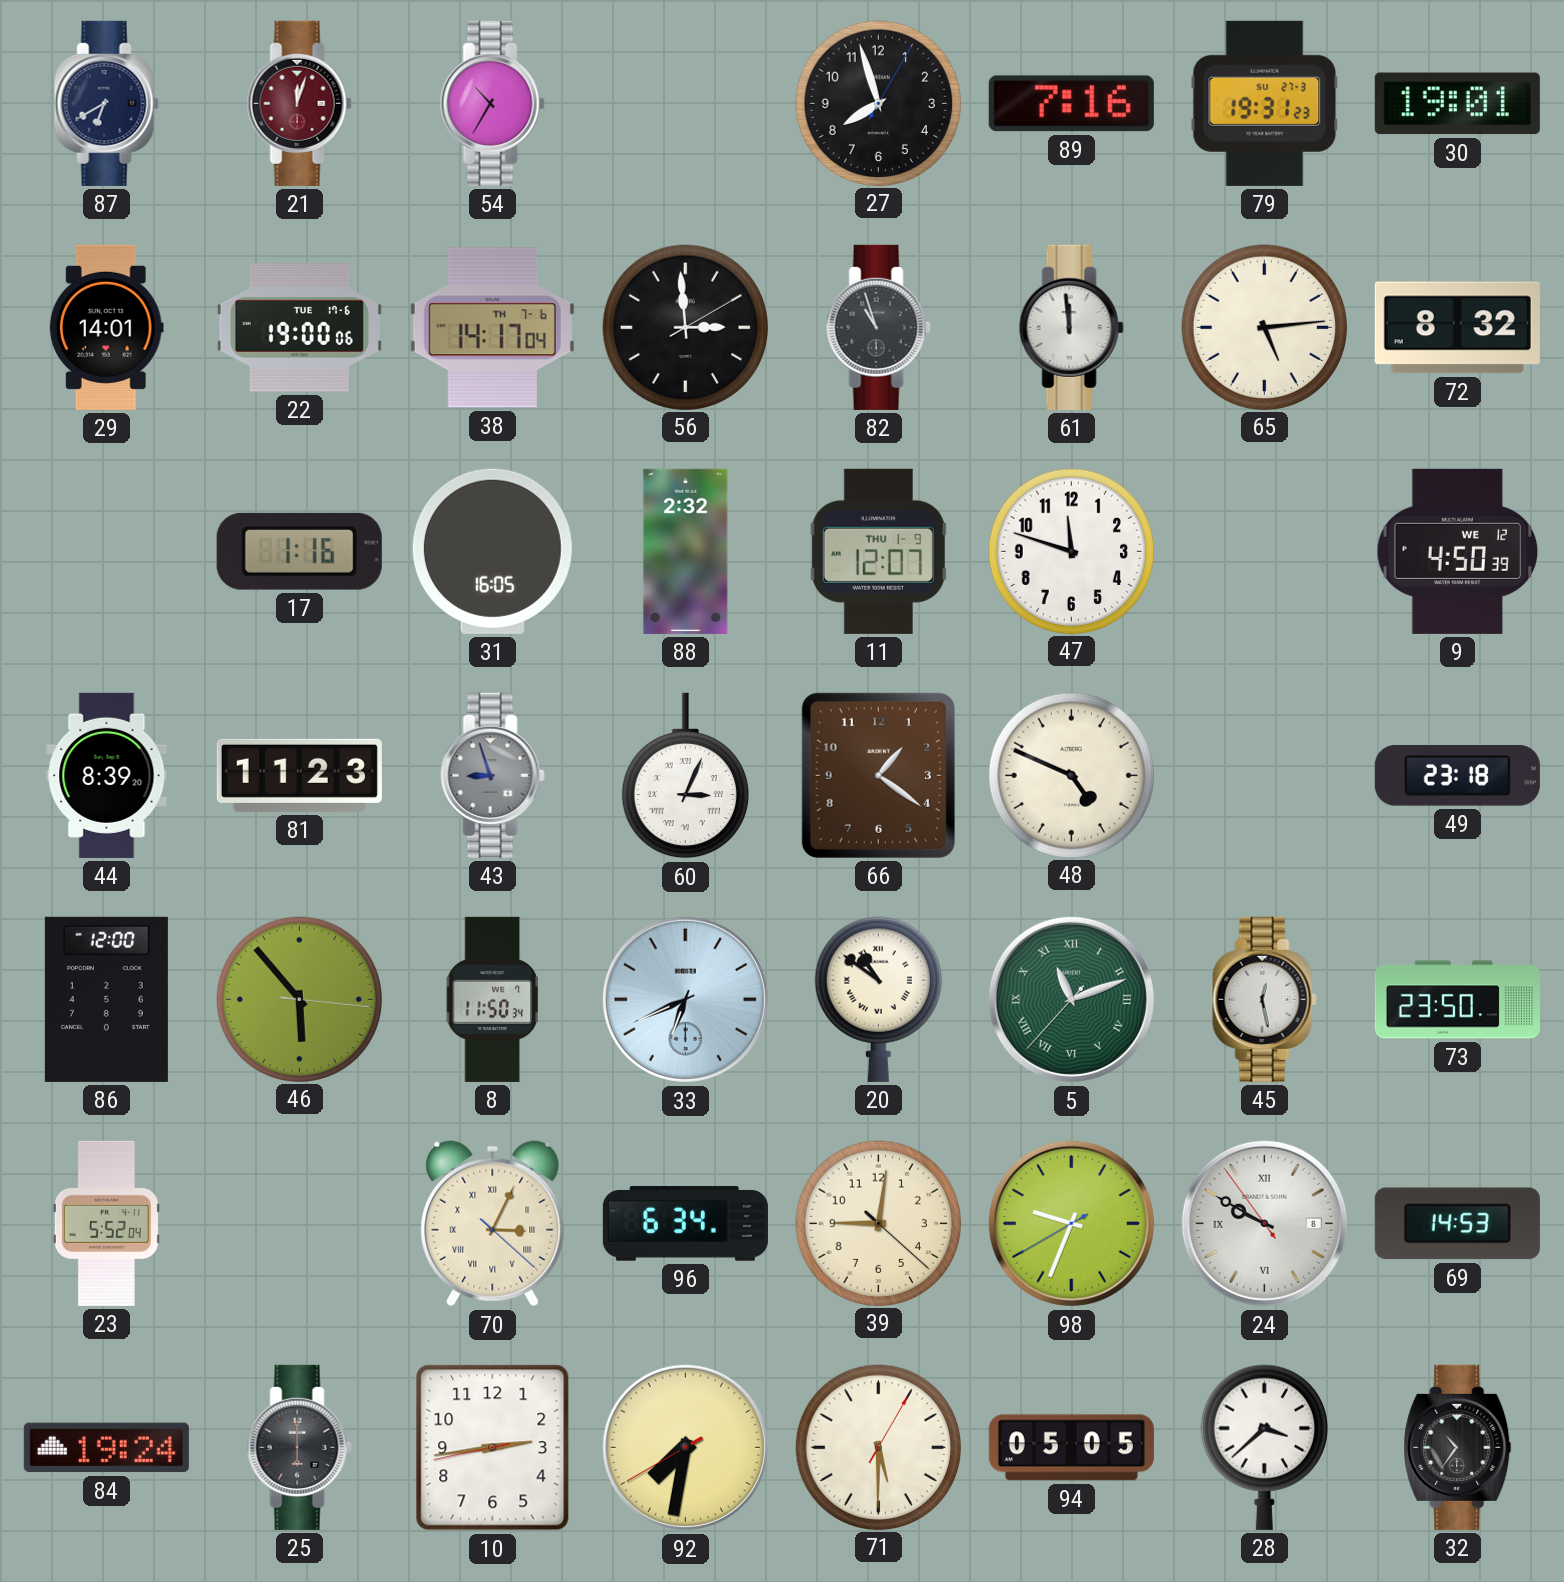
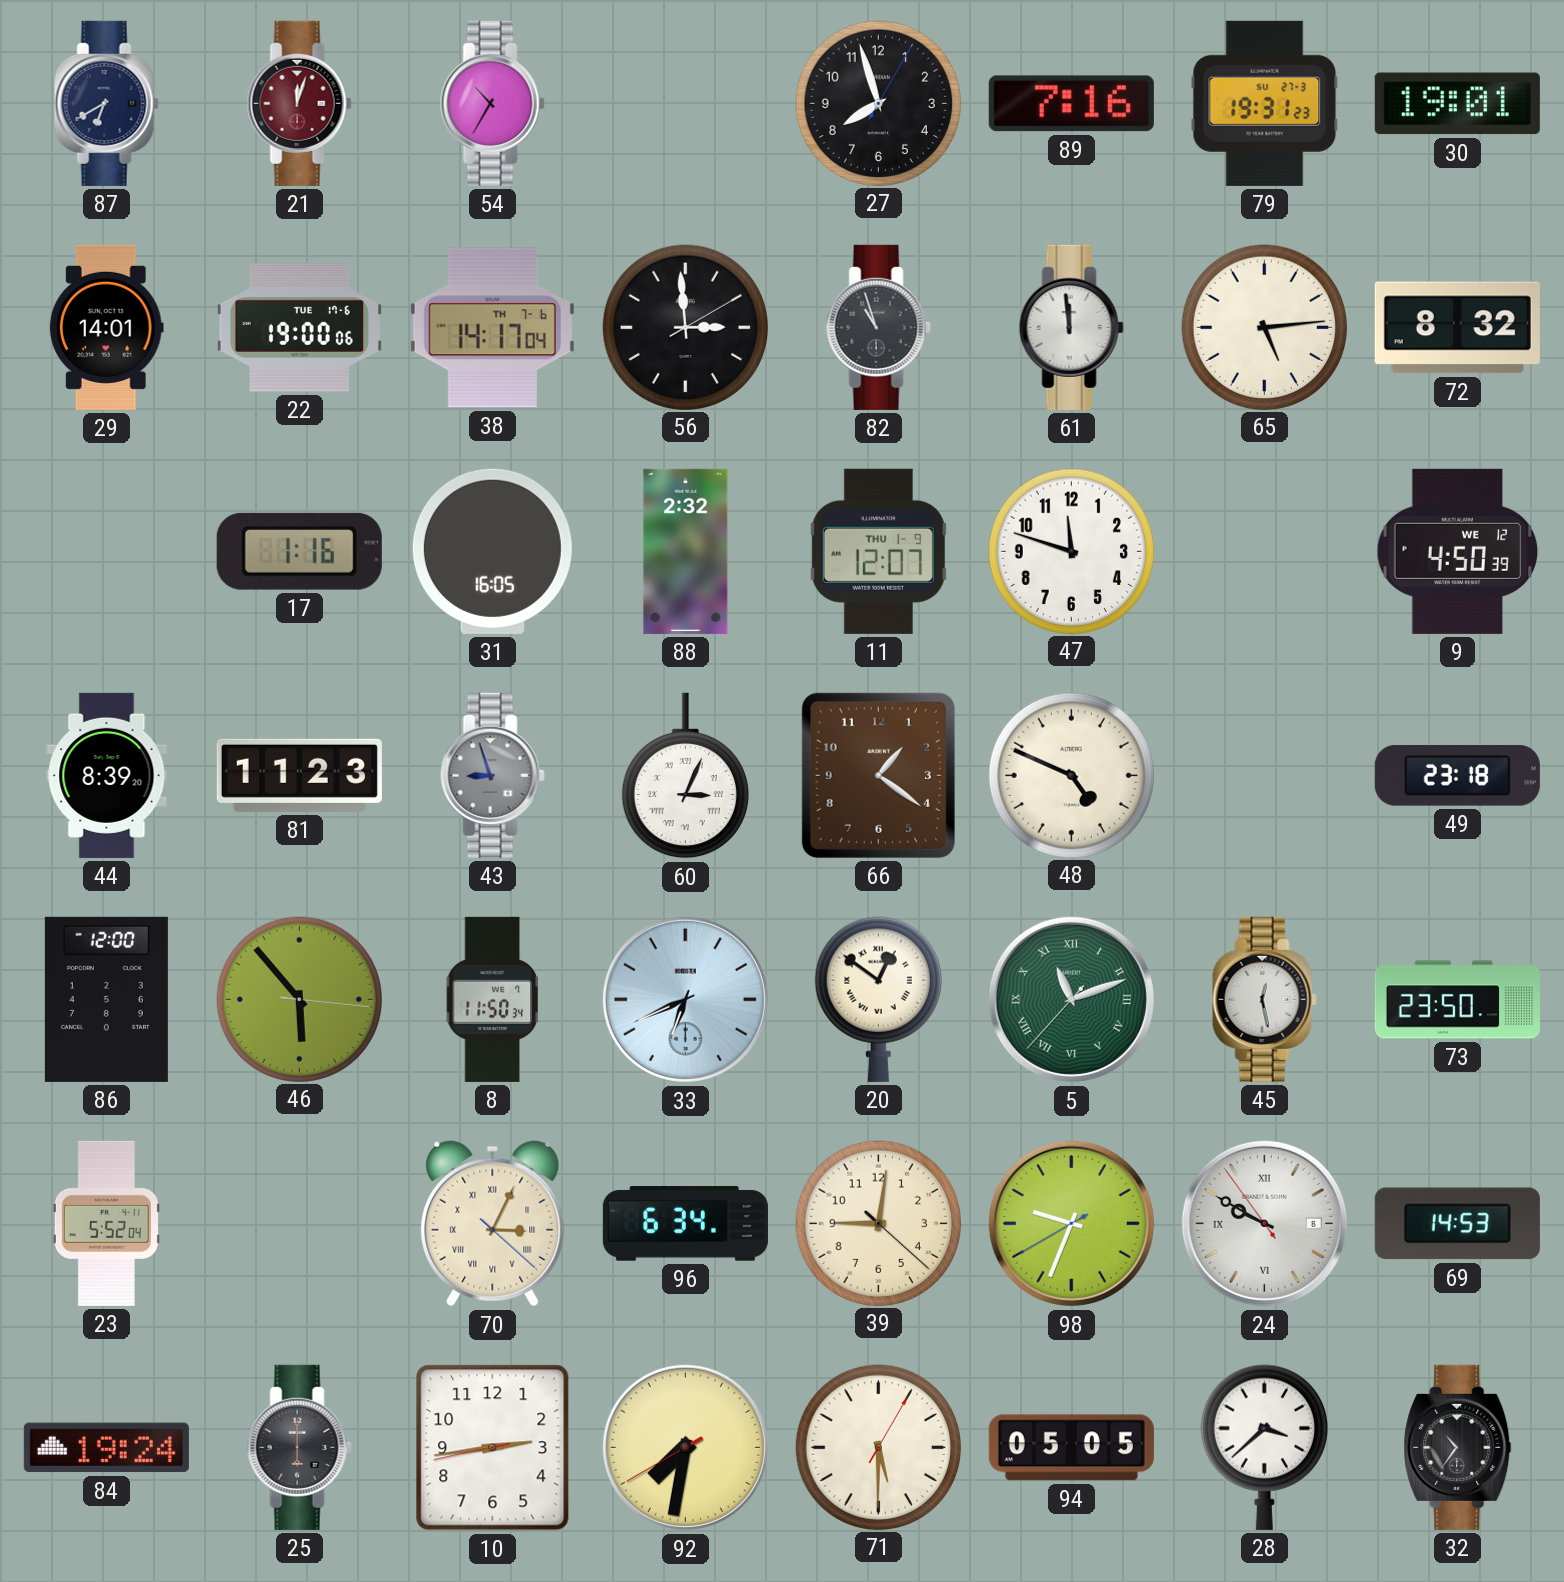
20: 10:51 -> 12:51 (878, 999)
